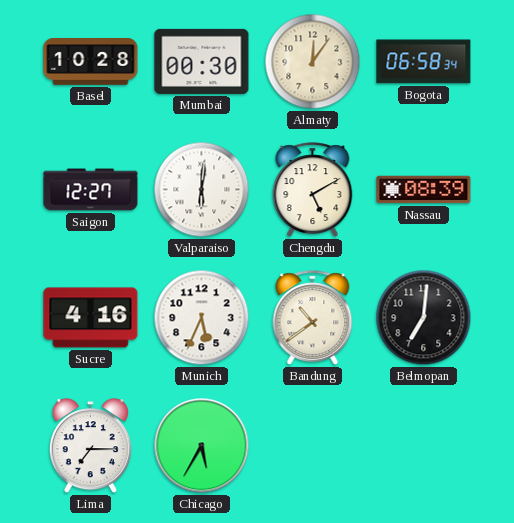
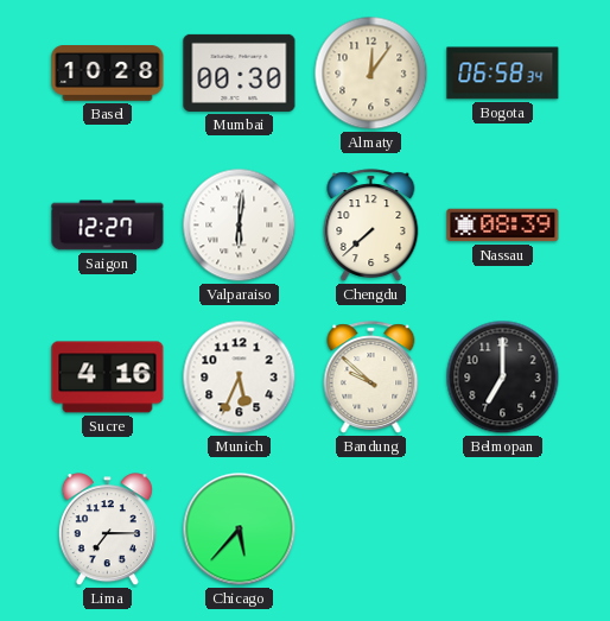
Chengdu: 5:10 -> 7:38 (371, 226)
Bandung: 10:39 -> 9:52 (371, 378)
Belmopan: 7:01 -> 7:00 (503, 378)
Chicago: 5:35 -> 5:37 (240, 530)
